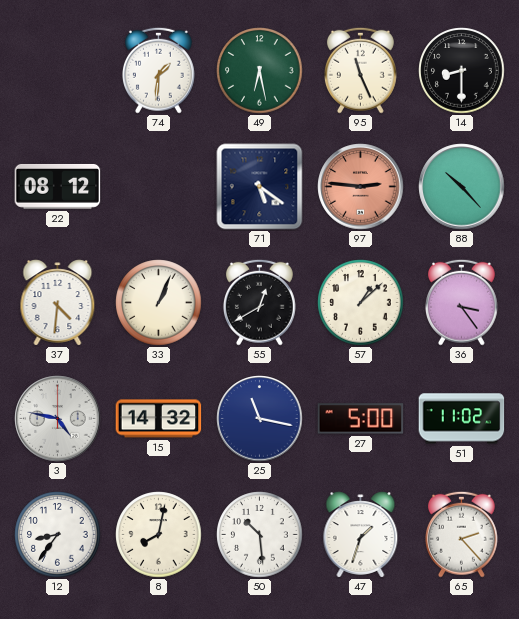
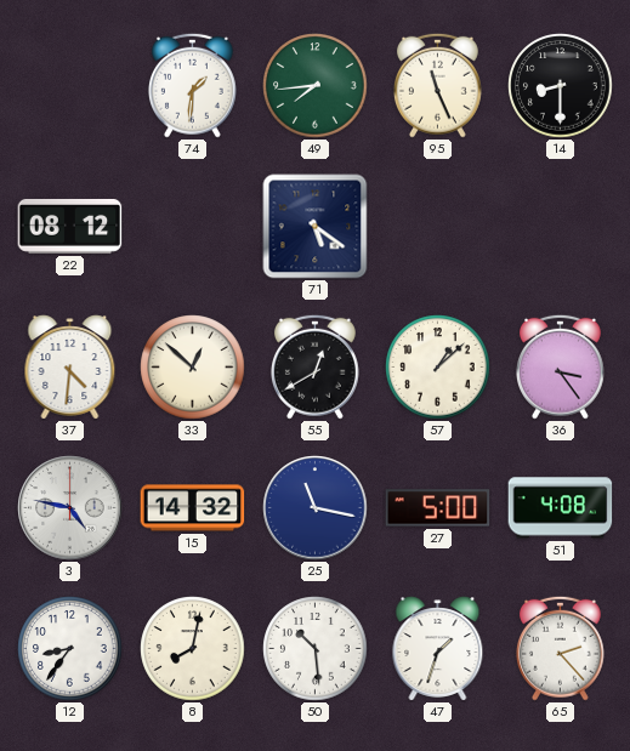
49: 6:28 -> 7:44 (316, 86)
97: 2:46 -> none (361, 187)
88: 10:23 -> none (462, 187)
33: 1:04 -> 12:52 (193, 368)
51: 11:02 -> 4:08 (561, 508)
